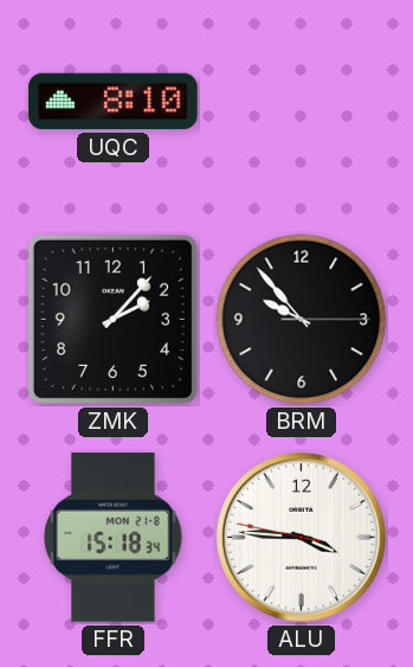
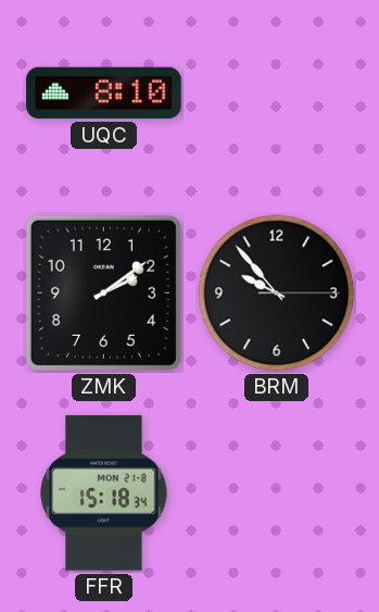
ZMK: 2:07 -> 2:09 (103, 292)
ALU: 3:45 -> none (301, 537)
